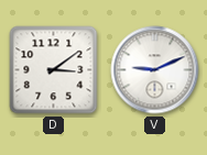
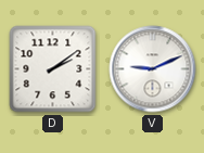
D: 3:09 -> 2:09 (53, 69)
